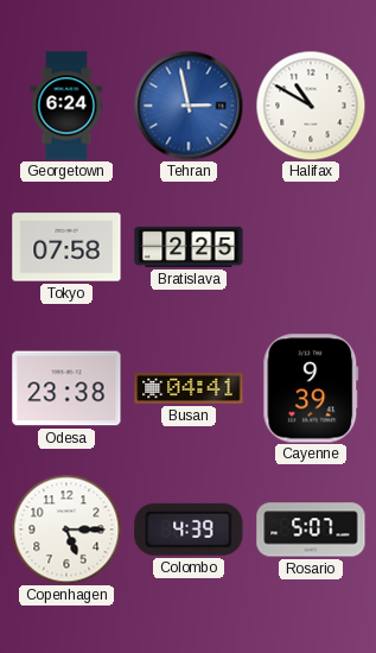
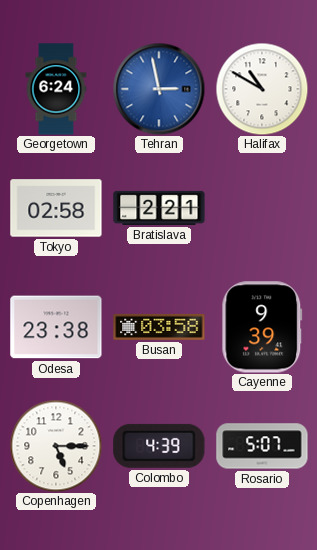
Tokyo: 07:58 -> 02:58 (56, 208)
Bratislava: 2:25 -> 2:21 (159, 208)
Busan: 04:41 -> 03:58 (159, 327)
